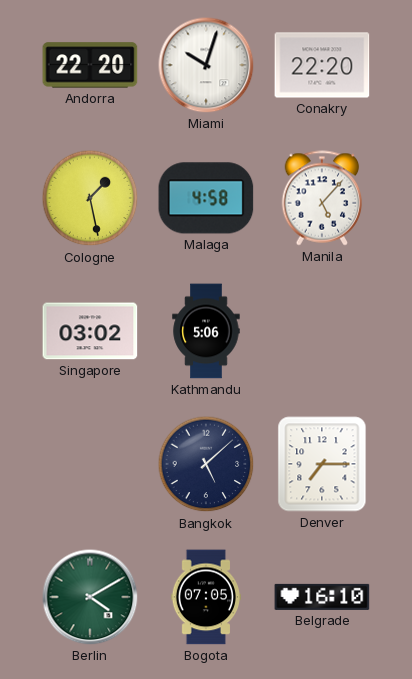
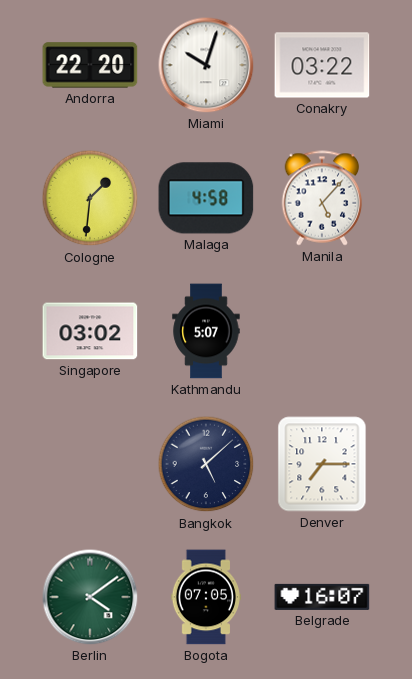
Conakry: 22:20 -> 03:22 (322, 65)
Cologne: 1:28 -> 1:31 (90, 198)
Kathmandu: 5:06 -> 5:07 (206, 331)
Berlin: 4:10 -> 4:09 (90, 597)
Belgrade: 16:10 -> 16:07 (322, 597)
